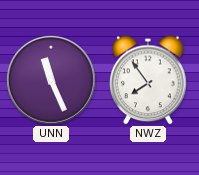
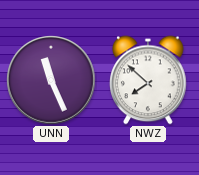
NWZ: 7:54 -> 7:52 (148, 80)
